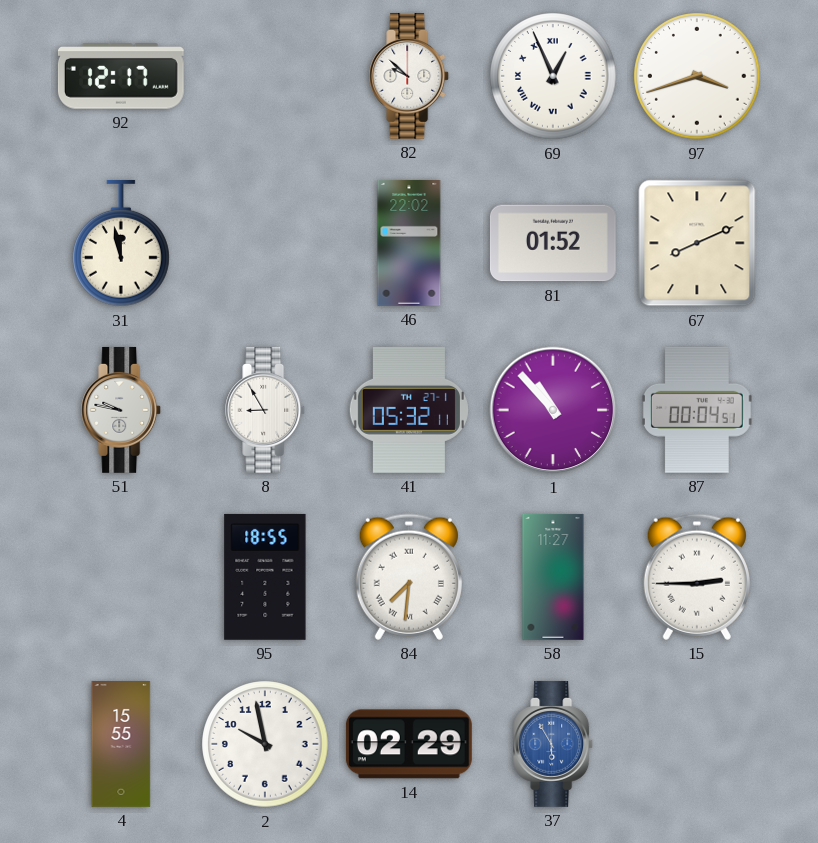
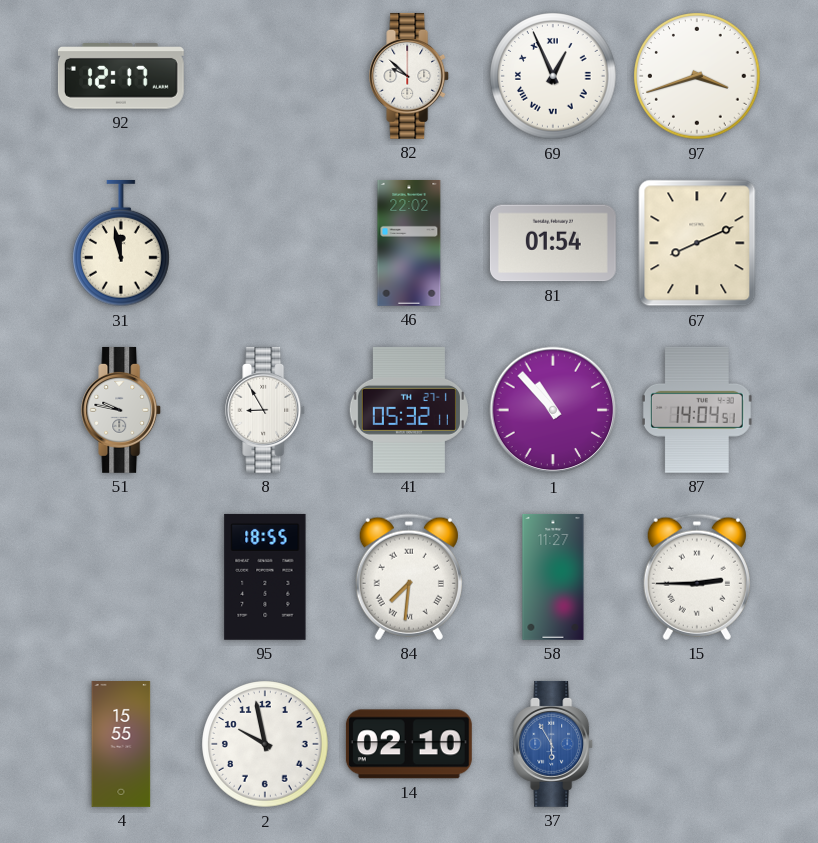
81: 01:52 -> 01:54 (553, 243)
87: 00:04 -> 14:04 (697, 410)
14: 02:29 -> 02:10 (409, 744)
